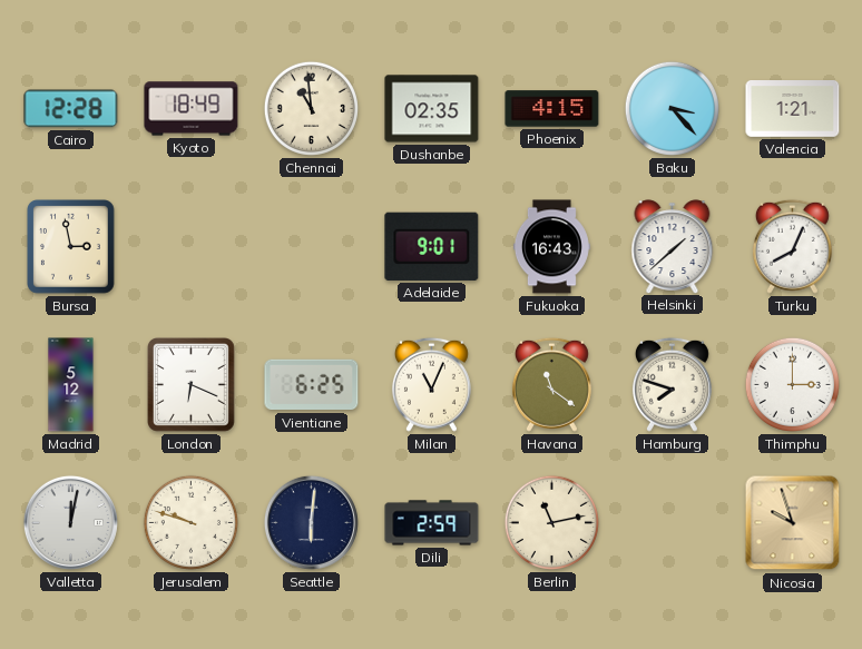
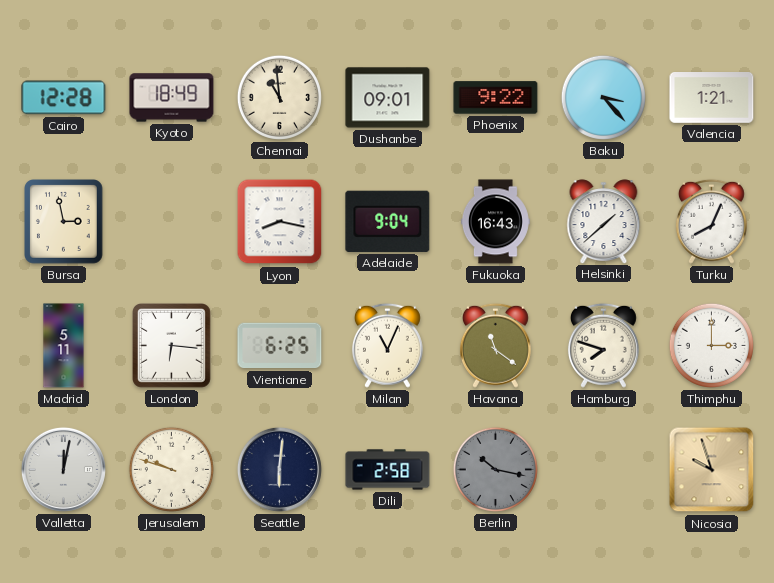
Dushanbe: 02:35 -> 09:01 (388, 98)
Phoenix: 4:15 -> 9:22 (496, 98)
Lyon: none -> 8:17 (280, 222)
Adelaide: 9:01 -> 9:04 (388, 221)
Madrid: 5:12 -> 5:11 (64, 346)
London: 6:19 -> 6:16 (172, 346)
Dili: 2:59 -> 2:58 (388, 470)
Berlin: 11:13 -> 10:17 (495, 469)
Berlin dial: cream -> grey (495, 469)
